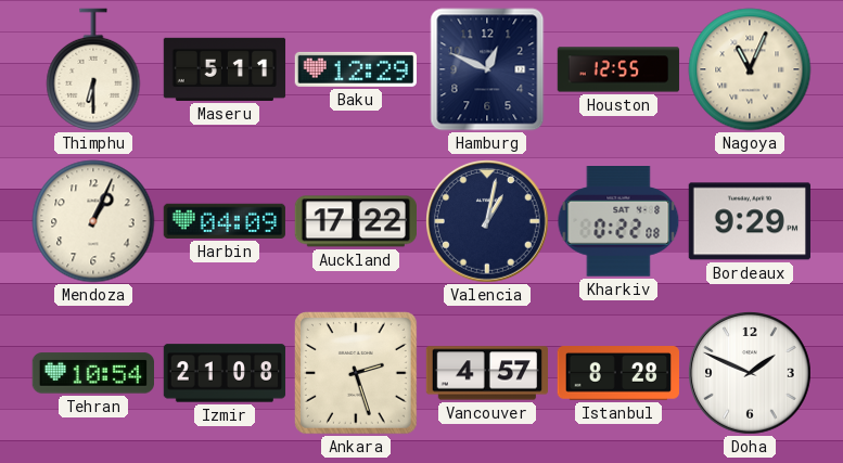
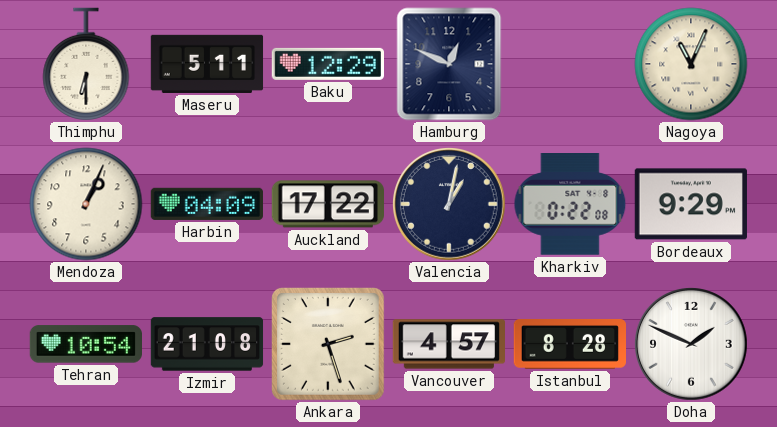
Houston: 12:55 -> none (618, 69)
